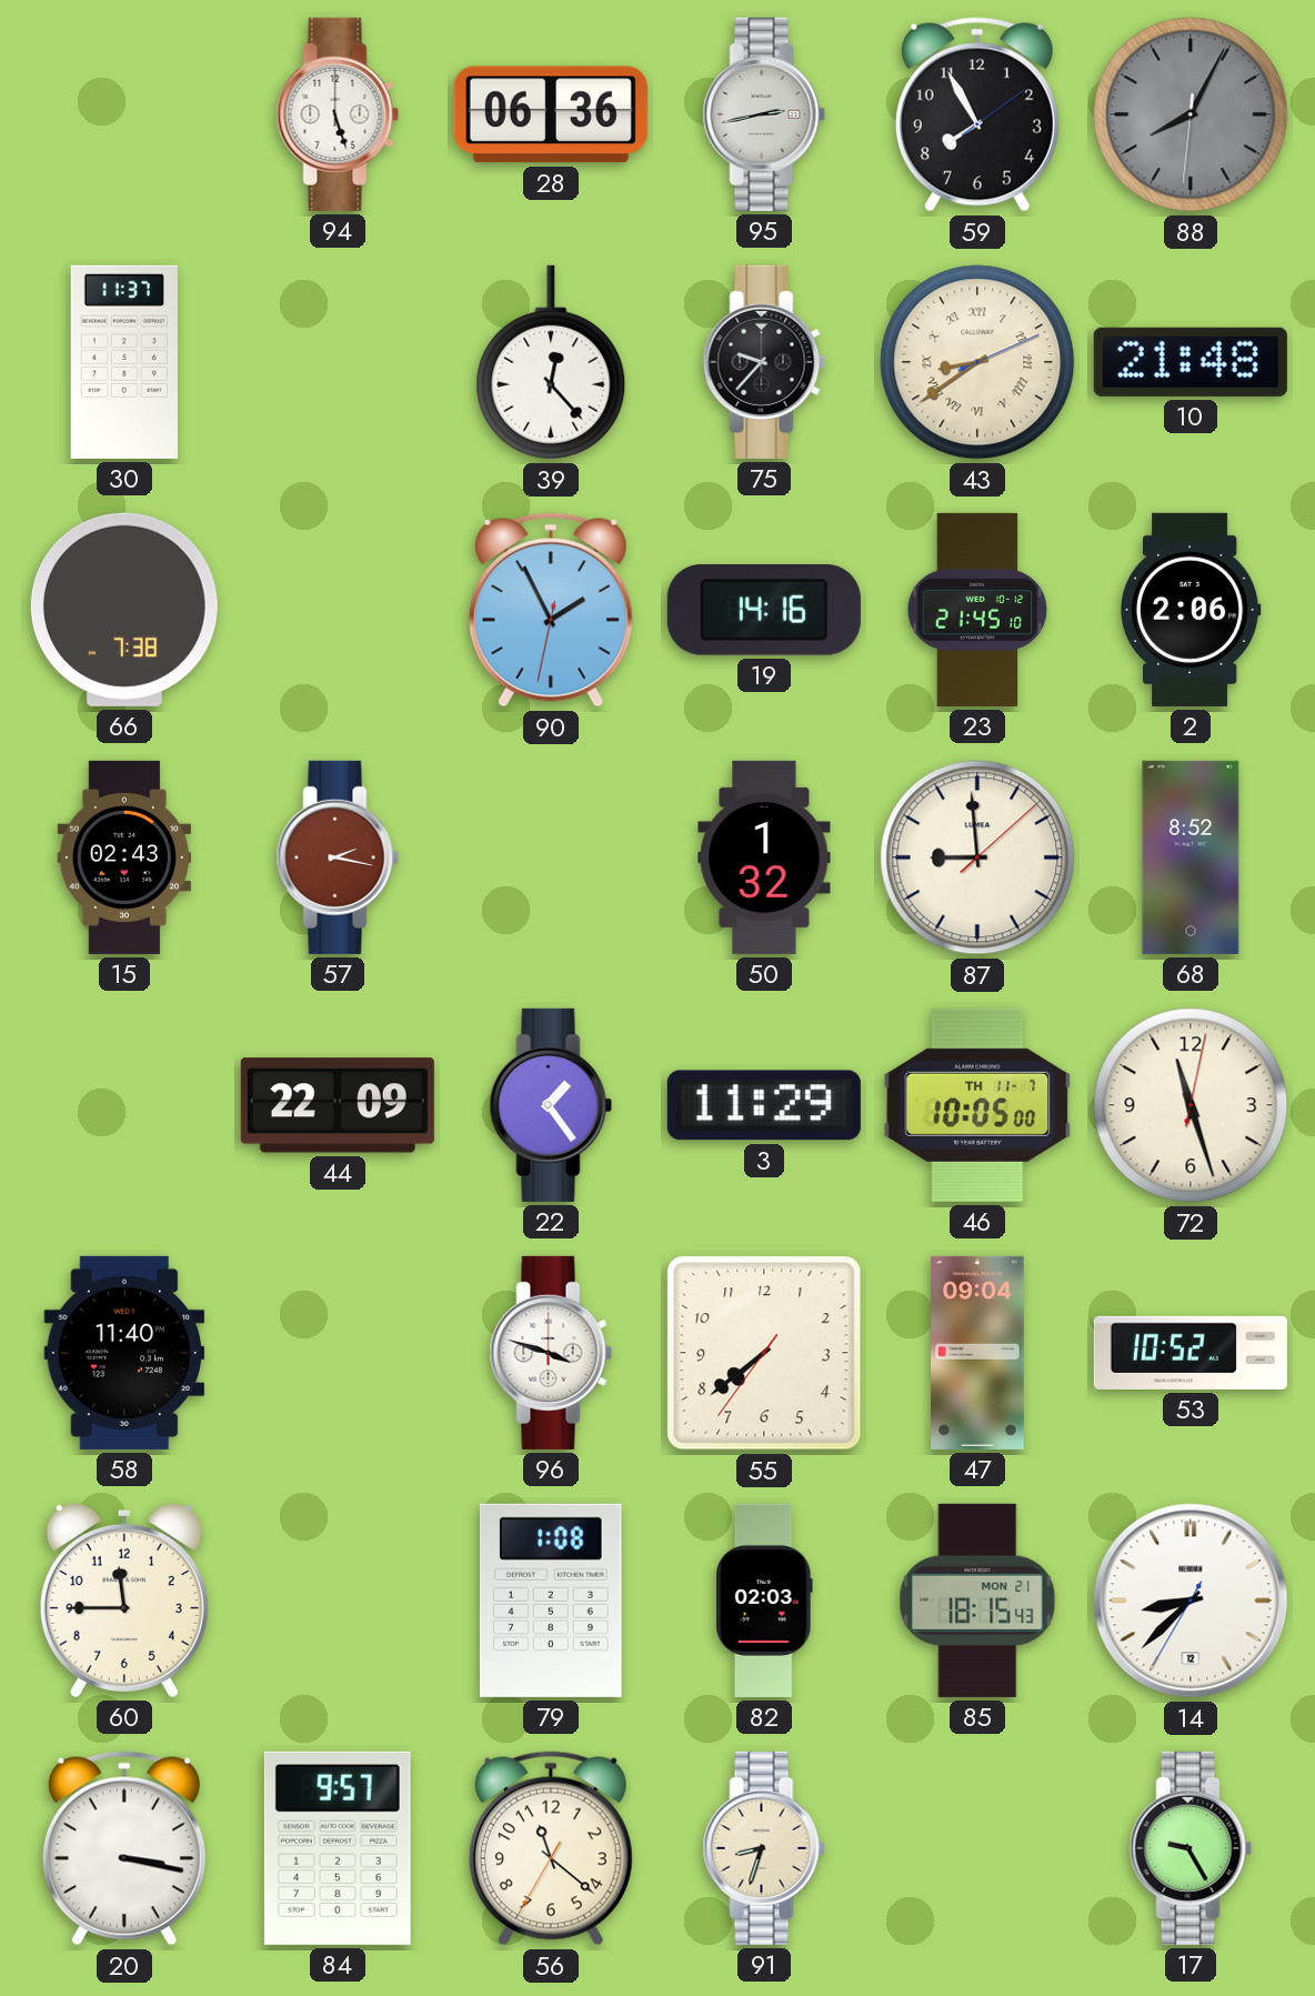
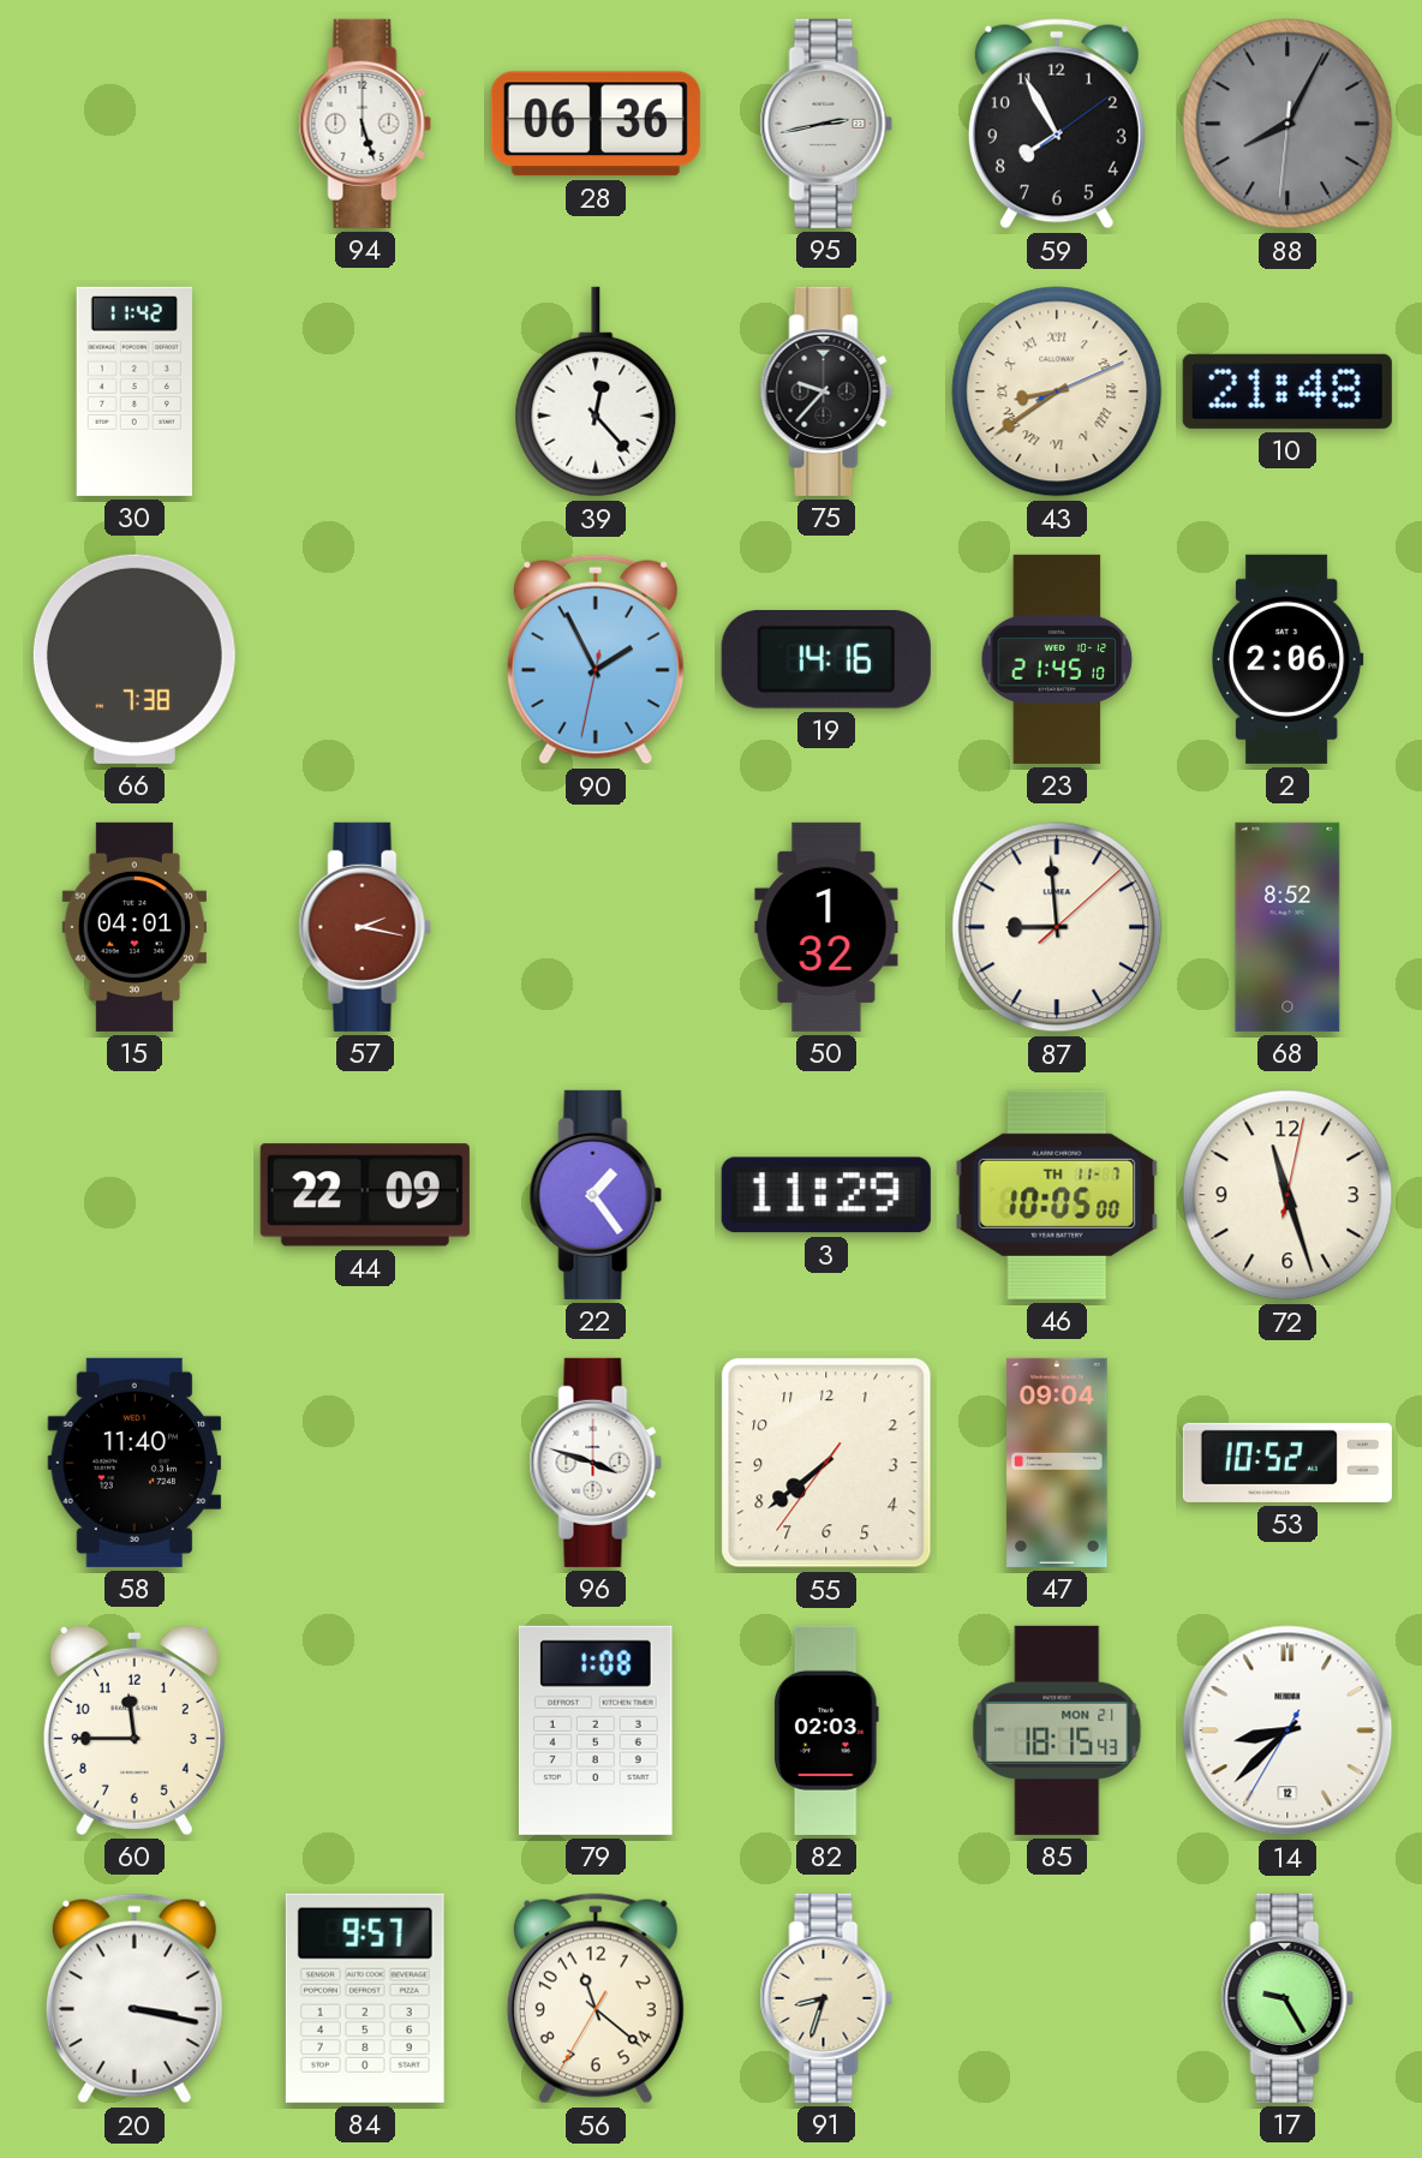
30: 11:37 -> 11:42 (135, 391)
15: 02:43 -> 04:01 (133, 927)
